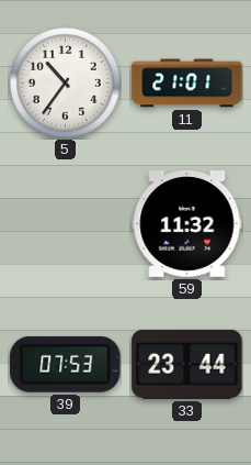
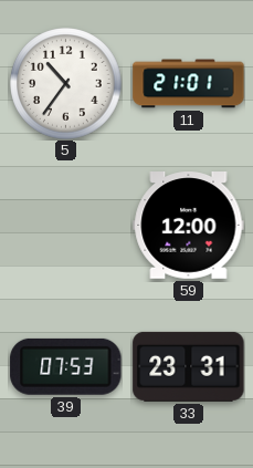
59: 11:32 -> 12:00 (189, 226)
33: 23:44 -> 23:31 (189, 366)
